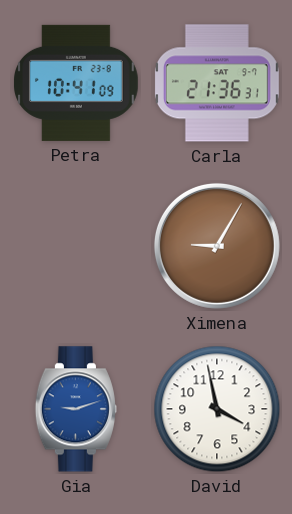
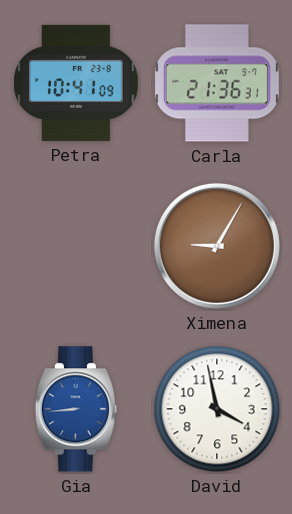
Gia: 9:12 -> 8:44 (76, 409)
